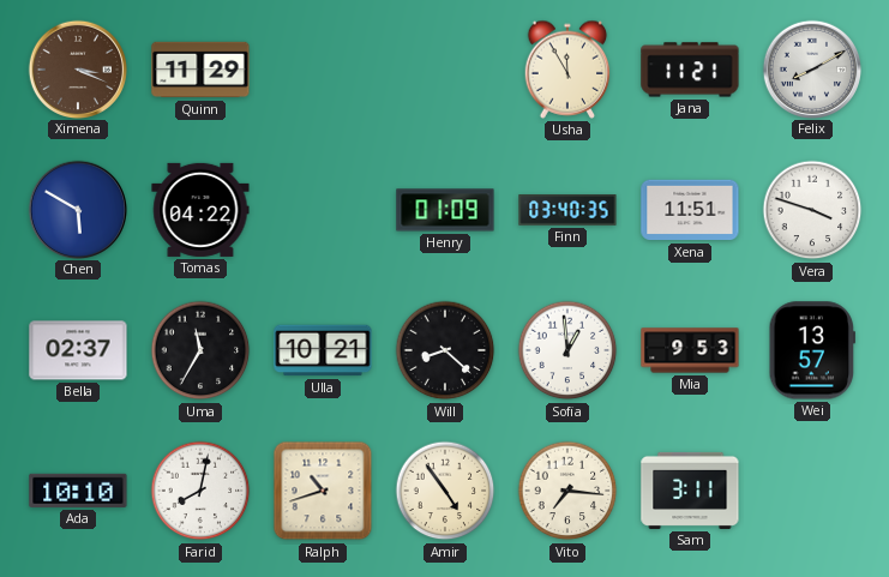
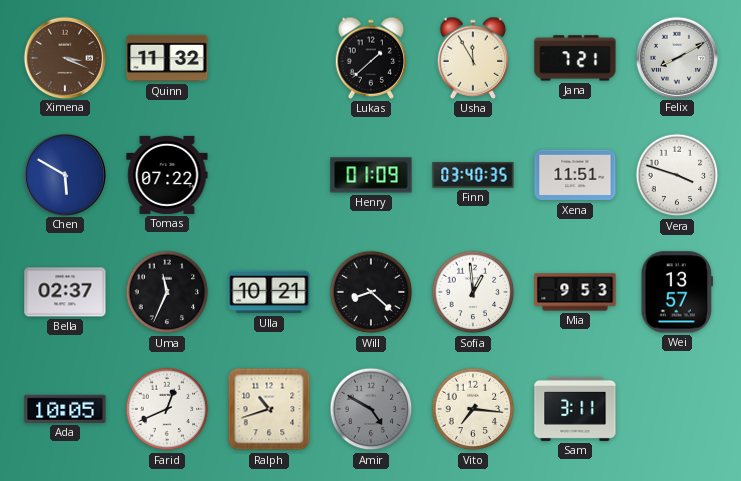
Quinn: 11:29 -> 11:32 (167, 58)
Lukas: none -> 1:38 (371, 58)
Jana: 11:21 -> 7:21 (575, 58)
Tomas: 04:22 -> 07:22 (167, 175)
Uma: 11:35 -> 11:34 (167, 292)
Ada: 10:10 -> 10:05 (65, 409)
Farid: 8:02 -> 12:41 (167, 409)
Amir: 4:54 -> 4:50 (371, 409)
Amir dial: cream -> grey (371, 409)
